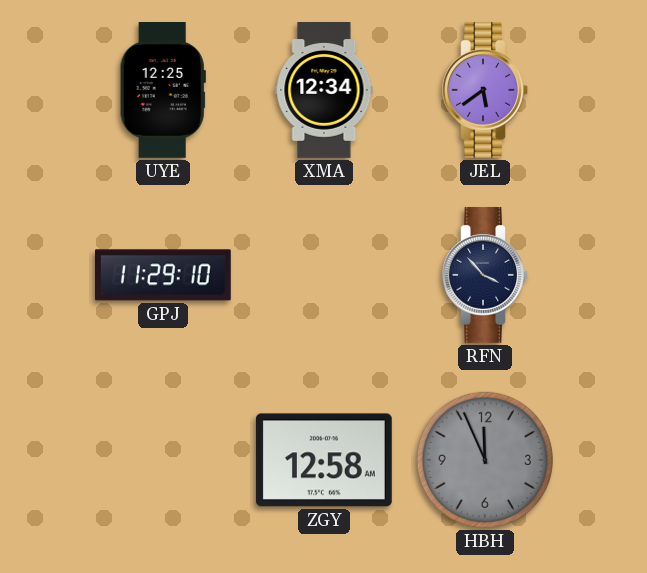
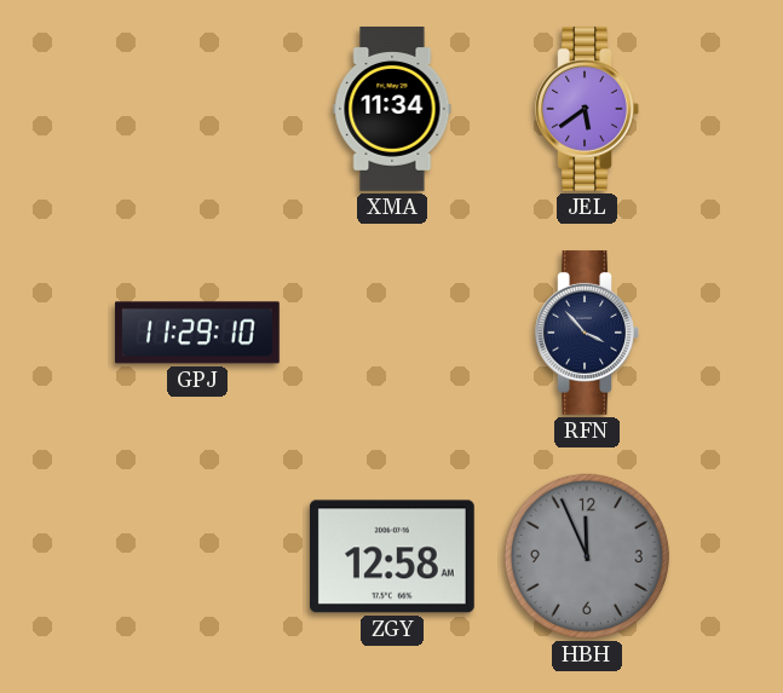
UYE: 12:25 -> none (163, 91)
XMA: 12:34 -> 11:34 (392, 110)
